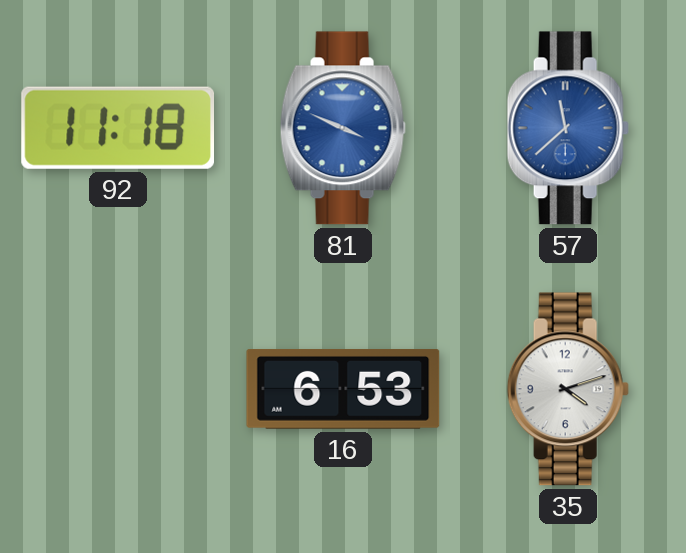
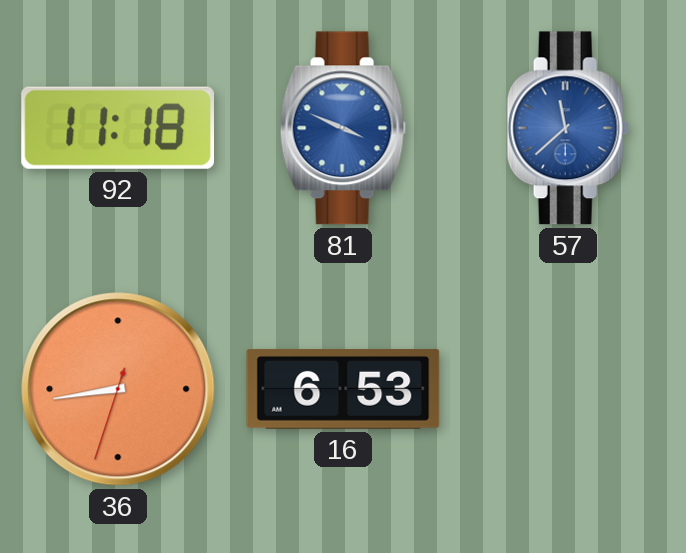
36: none -> 8:43 (118, 389)
35: 4:12 -> none (568, 389)
